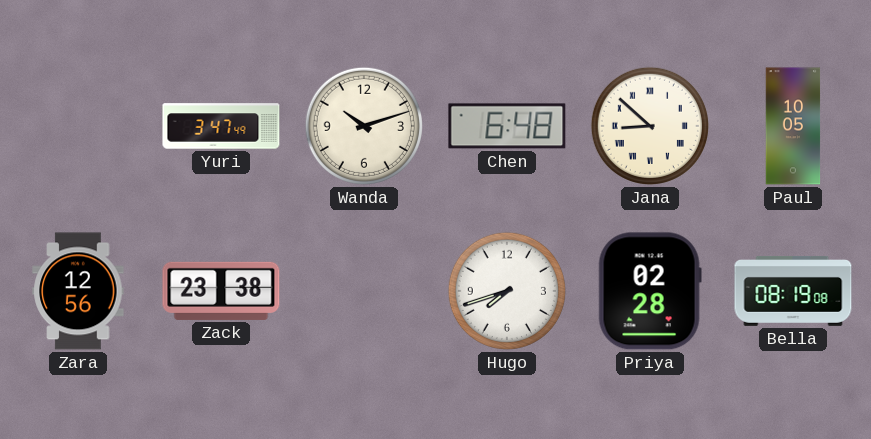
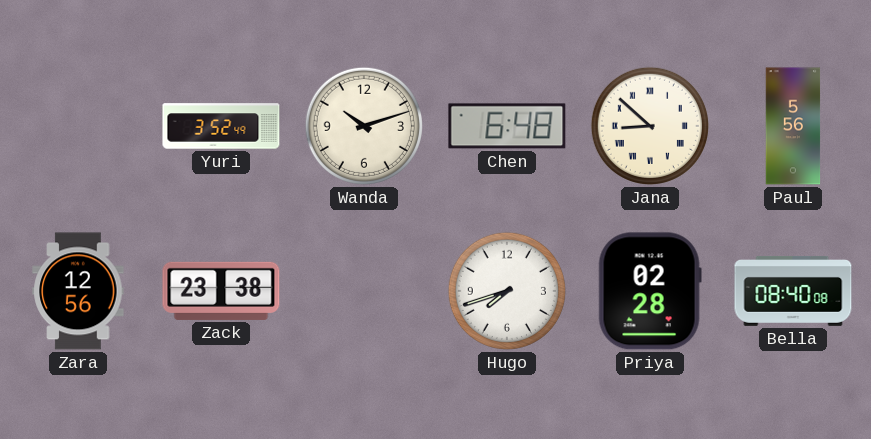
Yuri: 3:47 -> 3:52 (221, 126)
Paul: 10:05 -> 5:56 (793, 126)
Bella: 08:19 -> 08:40 (793, 292)
